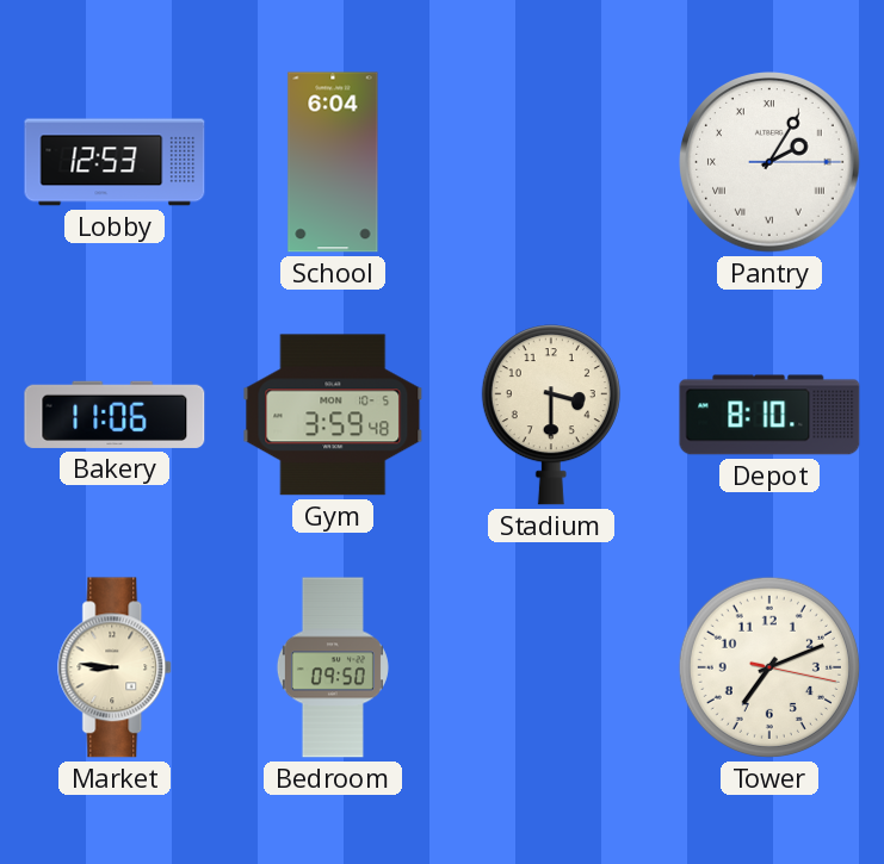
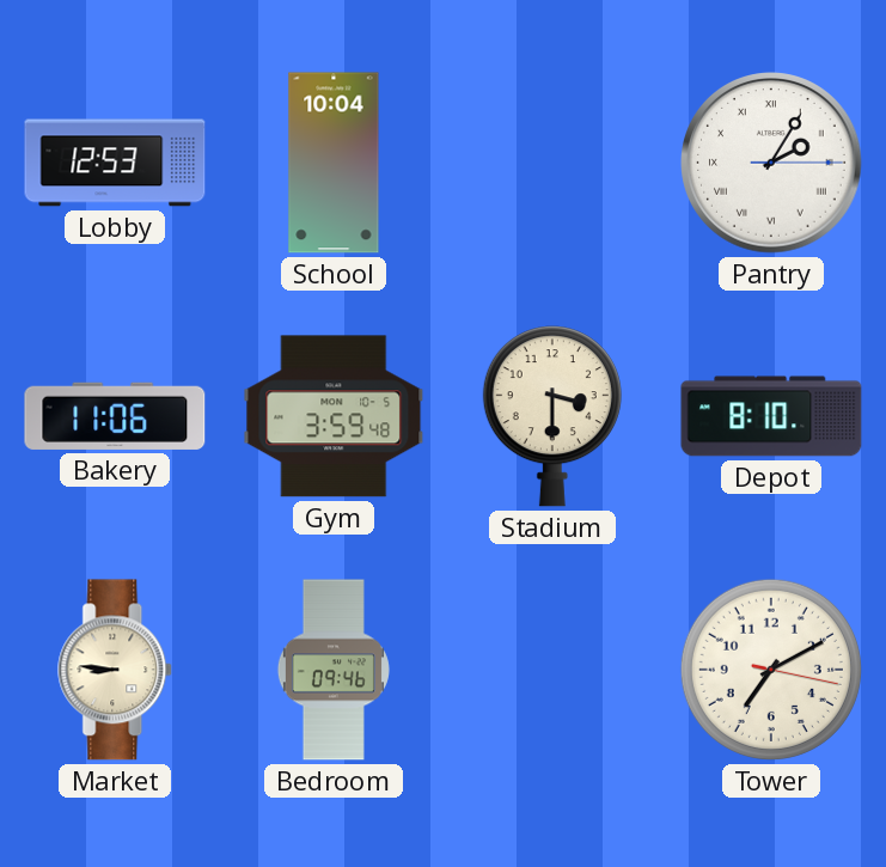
School: 6:04 -> 10:04 (334, 163)
Bedroom: 09:50 -> 09:46 (334, 670)
Tower: 7:11 -> 7:10 (771, 670)
